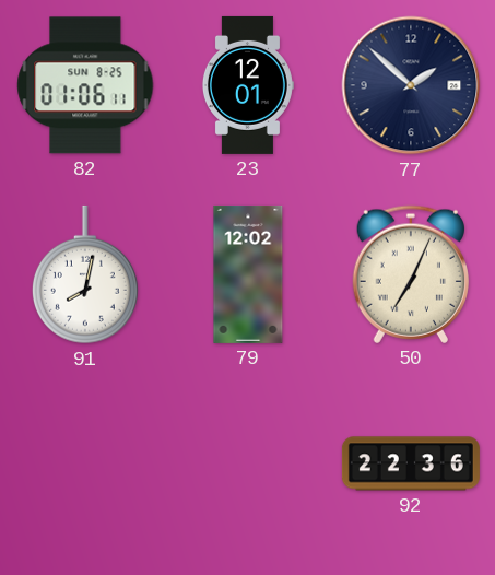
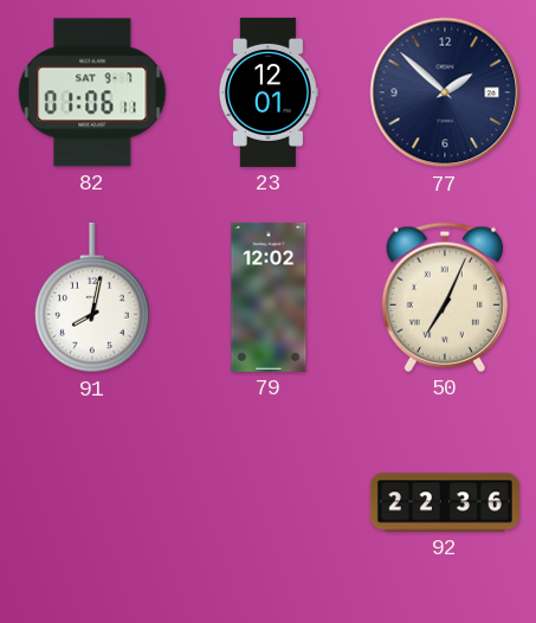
82 date: SUN 8-25 -> SAT 9-7 (92, 92)
